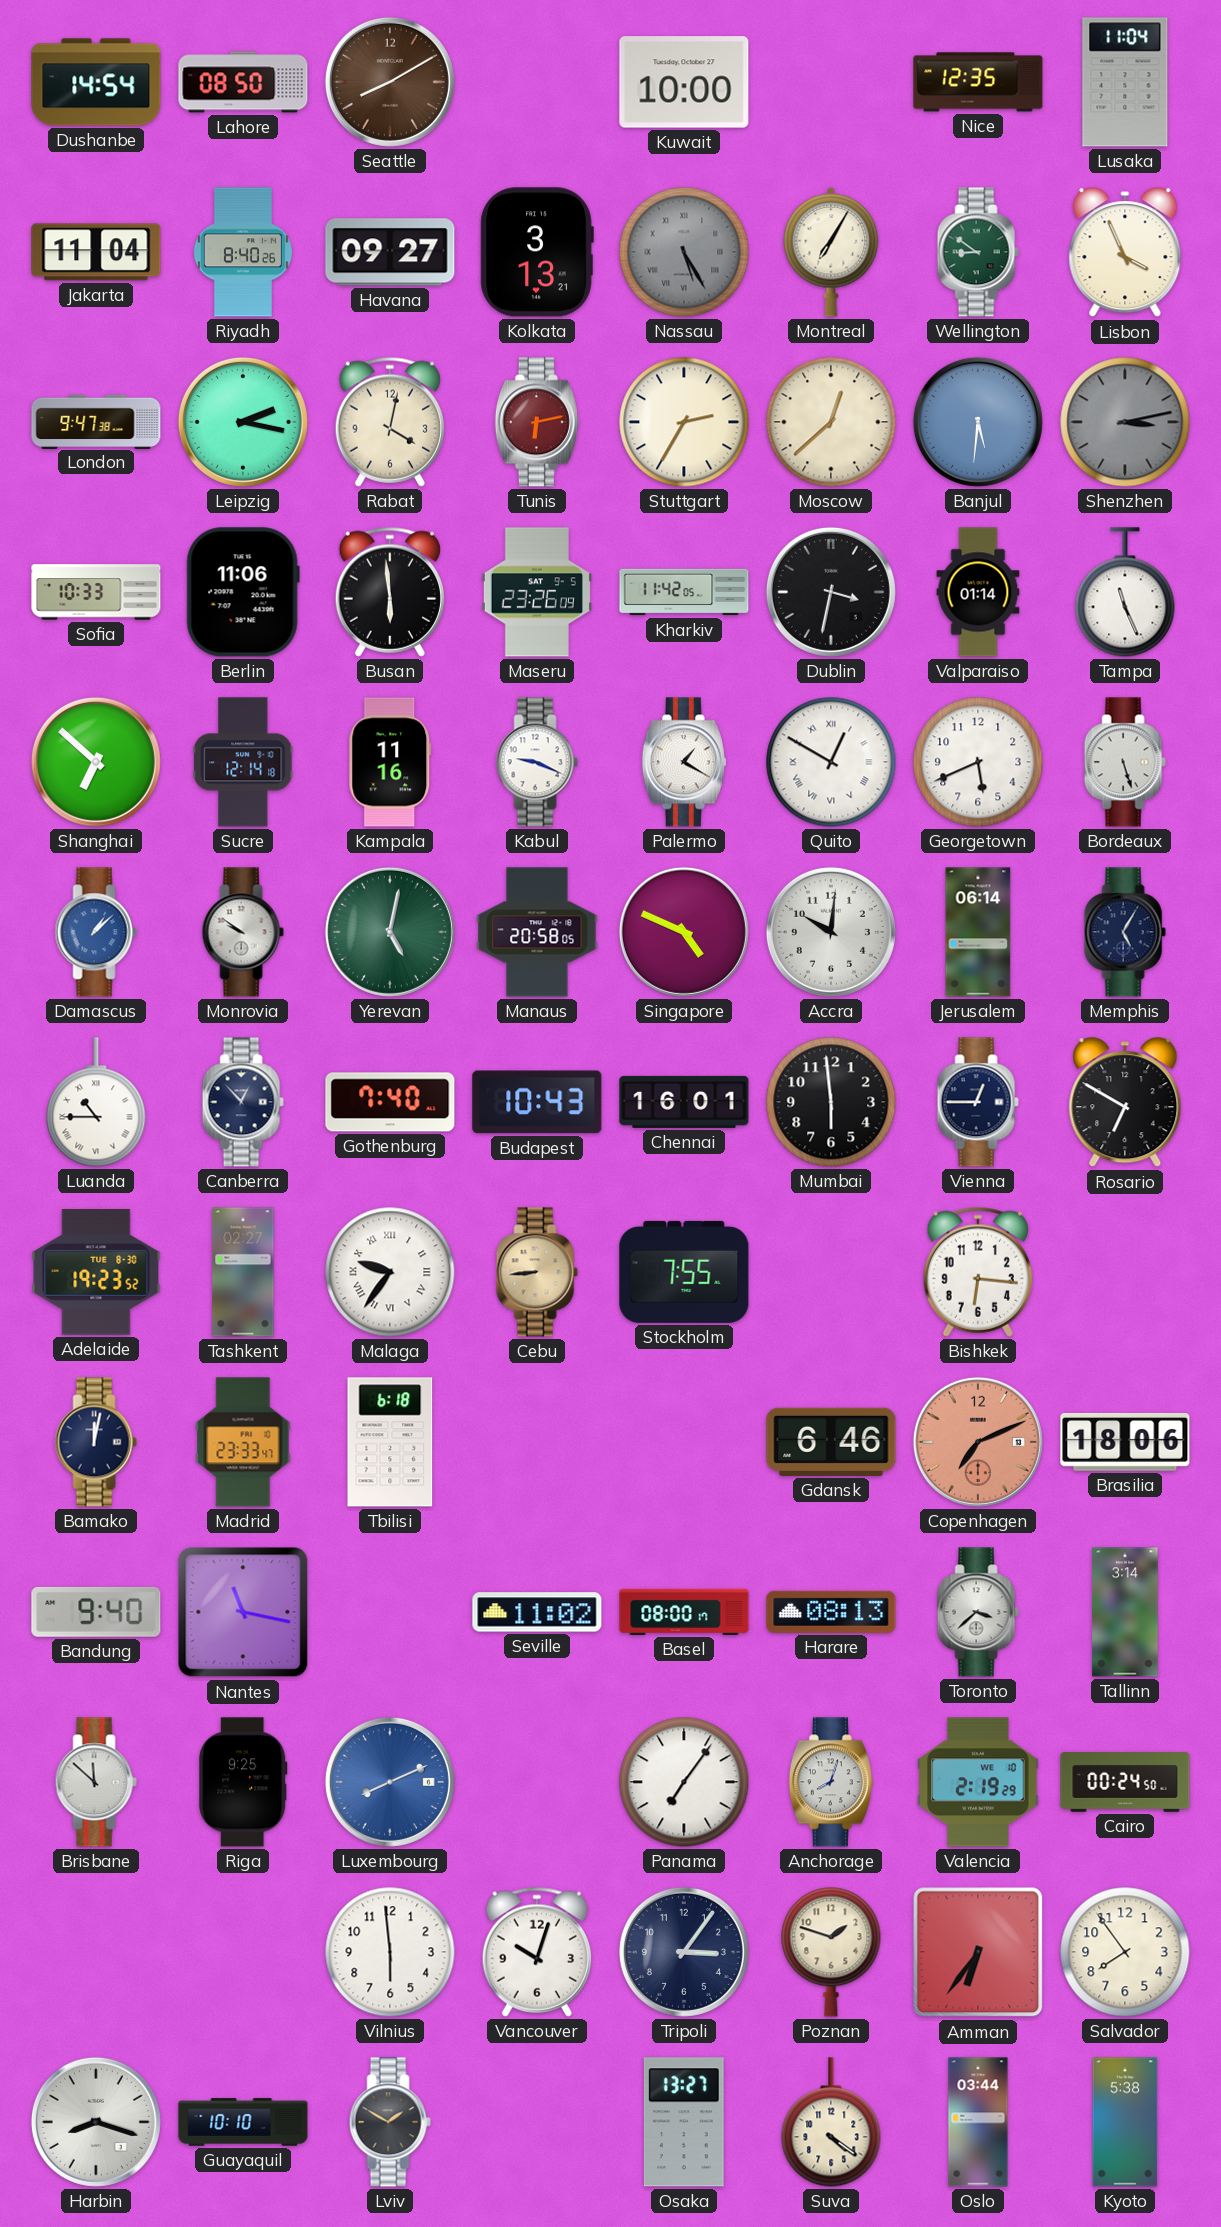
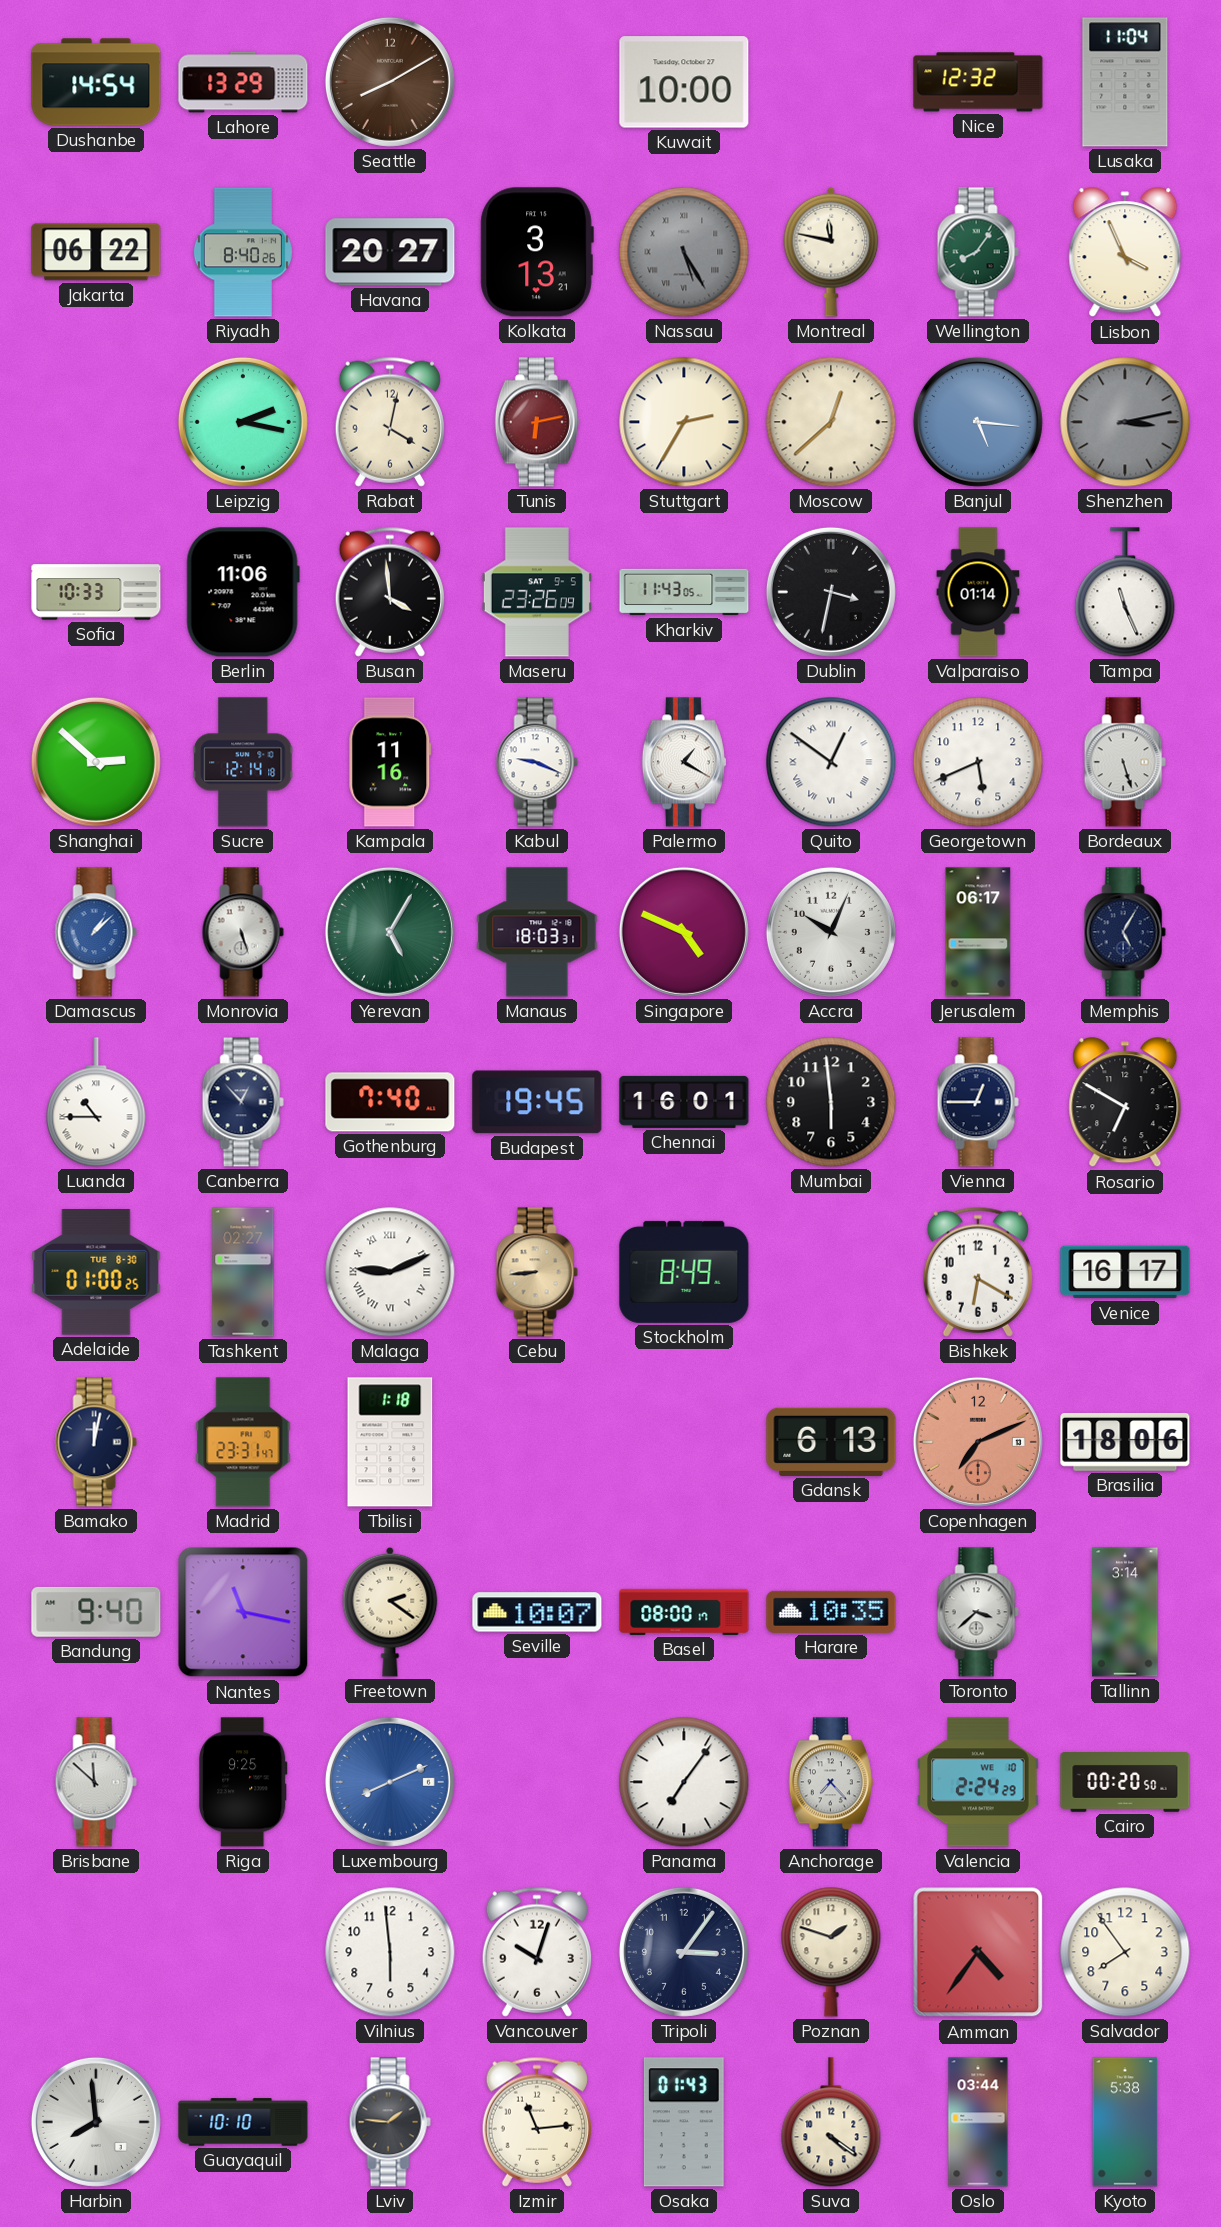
Lahore: 08:50 -> 13:29 (243, 82)
Nice: 12:35 -> 12:32 (978, 82)
Jakarta: 11:04 -> 06:22 (96, 252)
Havana: 09:27 -> 20:27 (390, 252)
Montreal: 7:05 -> 11:47 (831, 252)
Wellington: 8:51 -> 8:06 (978, 252)
London: 9:47 -> none (96, 421)
Banjul: 5:31 -> 5:16 (978, 422)
Busan: 5:59 -> 3:59 (390, 592)
Kharkiv: 11:42 -> 11:43 (684, 592)
Shanghai: 6:52 -> 2:52 (96, 762)
Quito: 12:50 -> 12:51 (831, 762)
Monrovia: 9:51 -> 5:27 (243, 932)
Yerevan: 5:02 -> 5:05 (390, 932)
Manaus: 20:58 -> 18:03 (537, 932)
Accra: 10:01 -> 10:04 (831, 932)
Jerusalem: 06:14 -> 06:17 (978, 932)
Budapest: 10:43 -> 19:45 (537, 1102)
Adelaide: 19:23 -> 01:00 (96, 1272)
Malaga: 9:36 -> 9:11 (390, 1272)
Stockholm: 7:55 -> 8:49 (684, 1272)
Bishkek: 6:16 -> 6:20 (978, 1272)
Venice: none -> 16:17 (1125, 1272)
Madrid: 23:33 -> 23:31 (243, 1442)
Tbilisi: 6:18 -> 1:18 (390, 1442)
Gdansk: 6:46 -> 6:13 (831, 1442)
Freetown: none -> 2:21 (390, 1612)
Seville: 11:02 -> 10:07 (537, 1612)
Harare: 08:13 -> 10:35 (831, 1612)
Anchorage: 8:03 -> 7:23 (831, 1782)
Valencia: 2:19 -> 2:24 (978, 1782)
Cairo: 00:24 -> 00:20 (1125, 1782)
Amman: 6:36 -> 4:36 (978, 1952)
Harbin: 8:18 -> 7:59 (96, 2122)
Lviv: 1:50 -> 1:46 (390, 2122)
Izmir: none -> 11:14 (537, 2122)
Osaka: 13:27 -> 01:43 (684, 2122)
